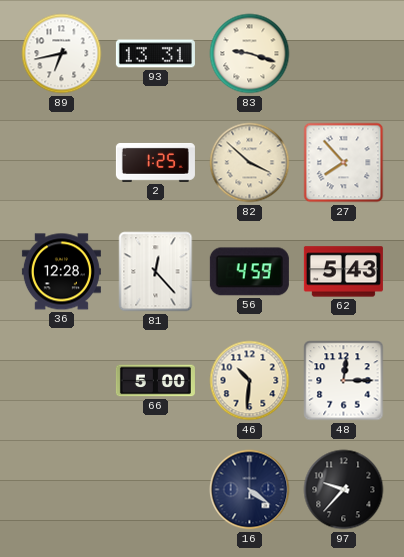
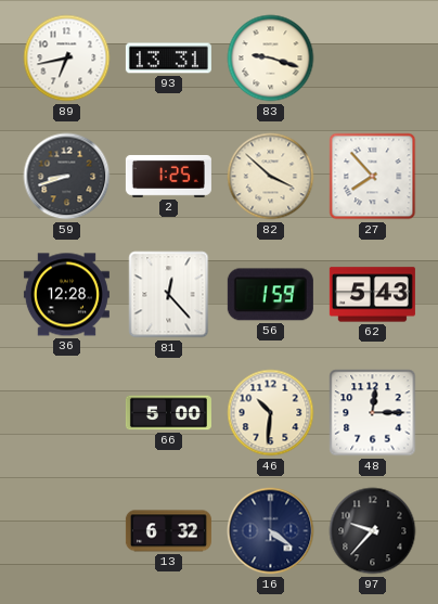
59: none -> 8:42 (67, 177)
56: 4:59 -> 1:59 (270, 295)
13: none -> 6:32 (168, 531)
